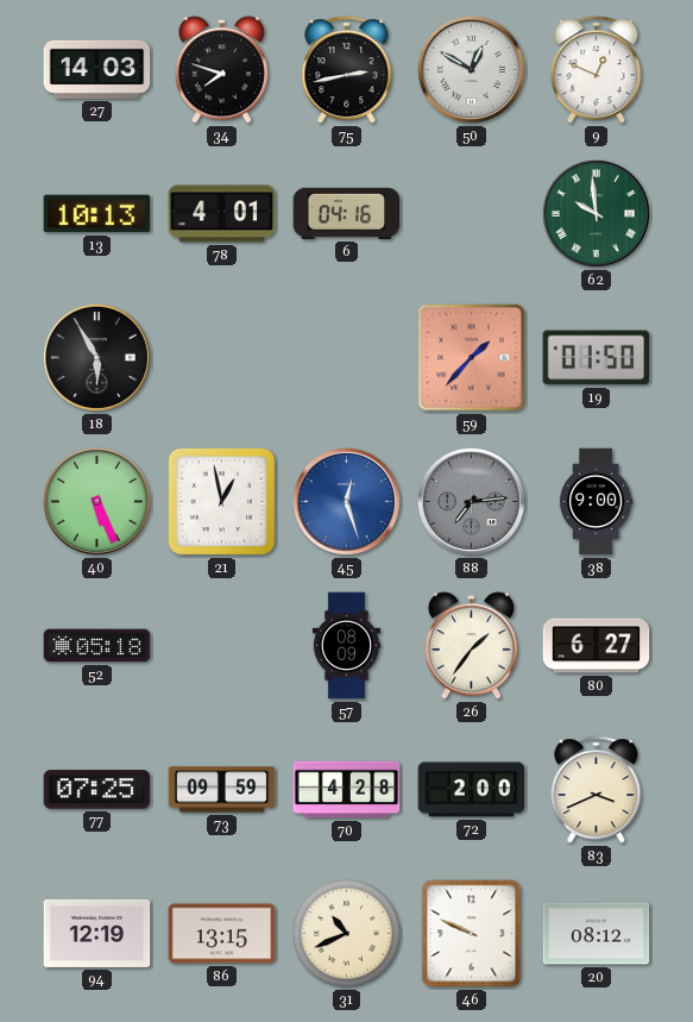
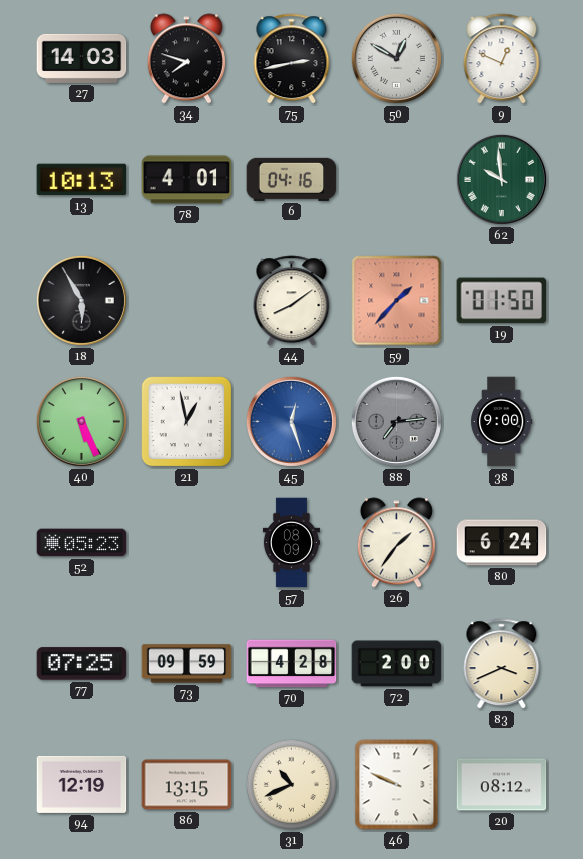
44: none -> 8:09 (292, 301)
52: 05:18 -> 05:23 (82, 543)
80: 6:27 -> 6:24 (502, 543)
